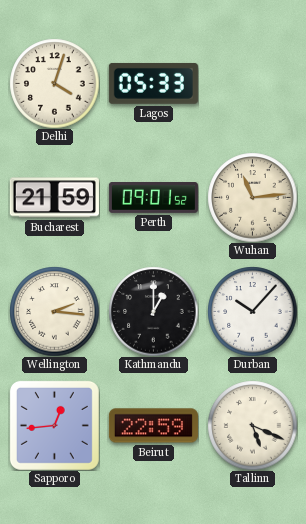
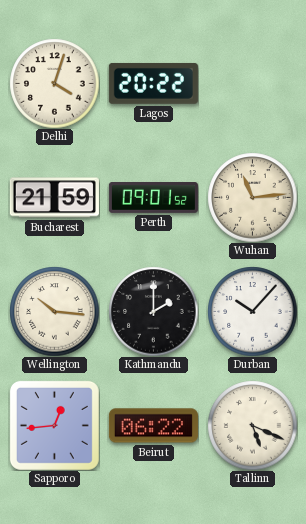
Lagos: 05:33 -> 20:22 (153, 83)
Wellington: 2:16 -> 10:16 (54, 311)
Kathmandu: 1:00 -> 2:00 (153, 311)
Beirut: 22:59 -> 06:22 (153, 426)
